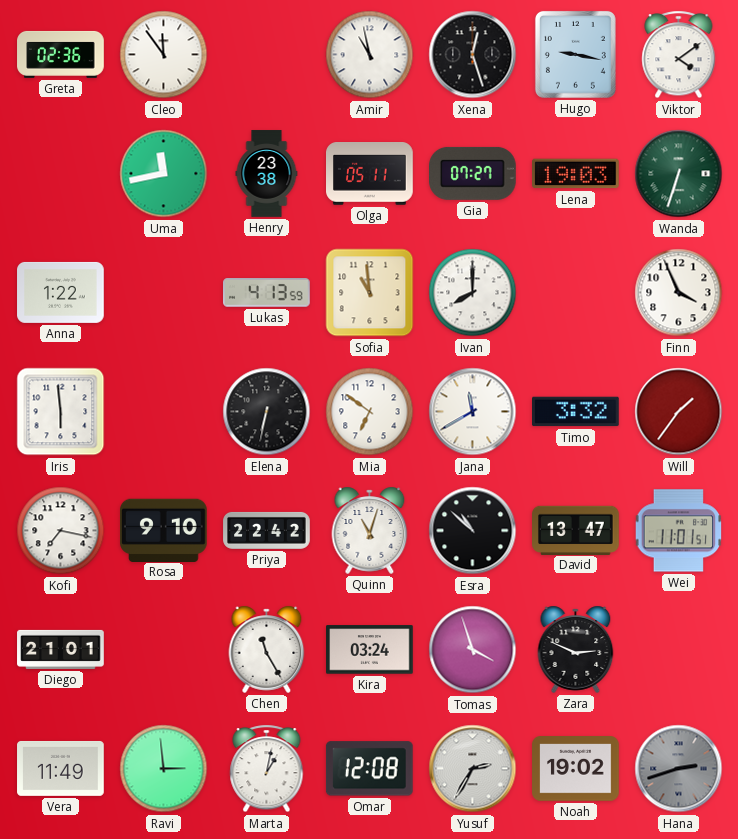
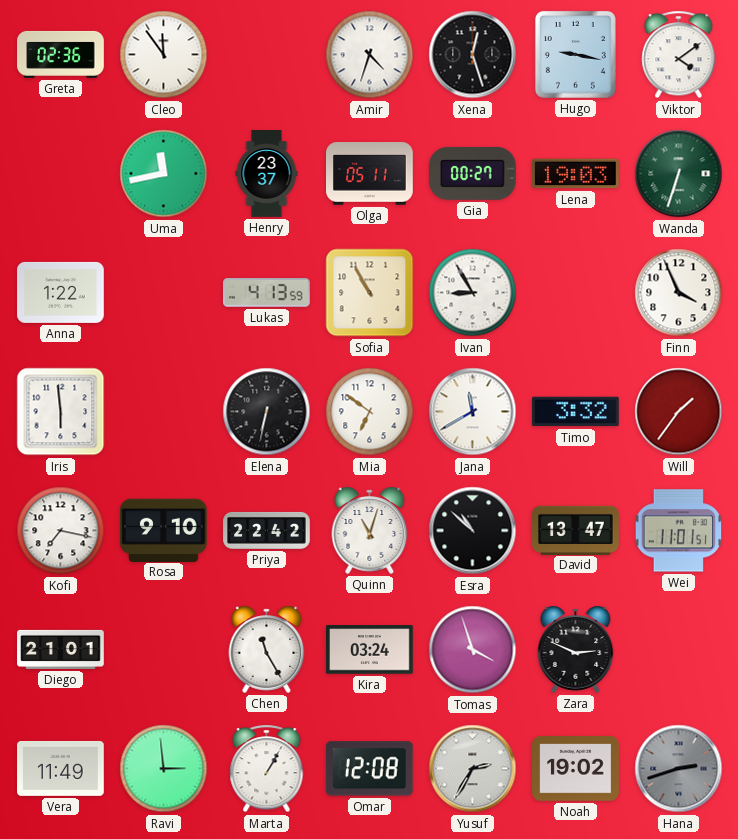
Amir: 10:58 -> 4:33 (370, 55)
Henry: 23:38 -> 23:37 (267, 174)
Gia: 07:27 -> 00:27 (473, 173)
Sofia: 10:59 -> 10:55 (370, 293)
Ivan: 8:00 -> 8:55 (473, 293)
Marta: 1:02 -> 1:05 (267, 769)
